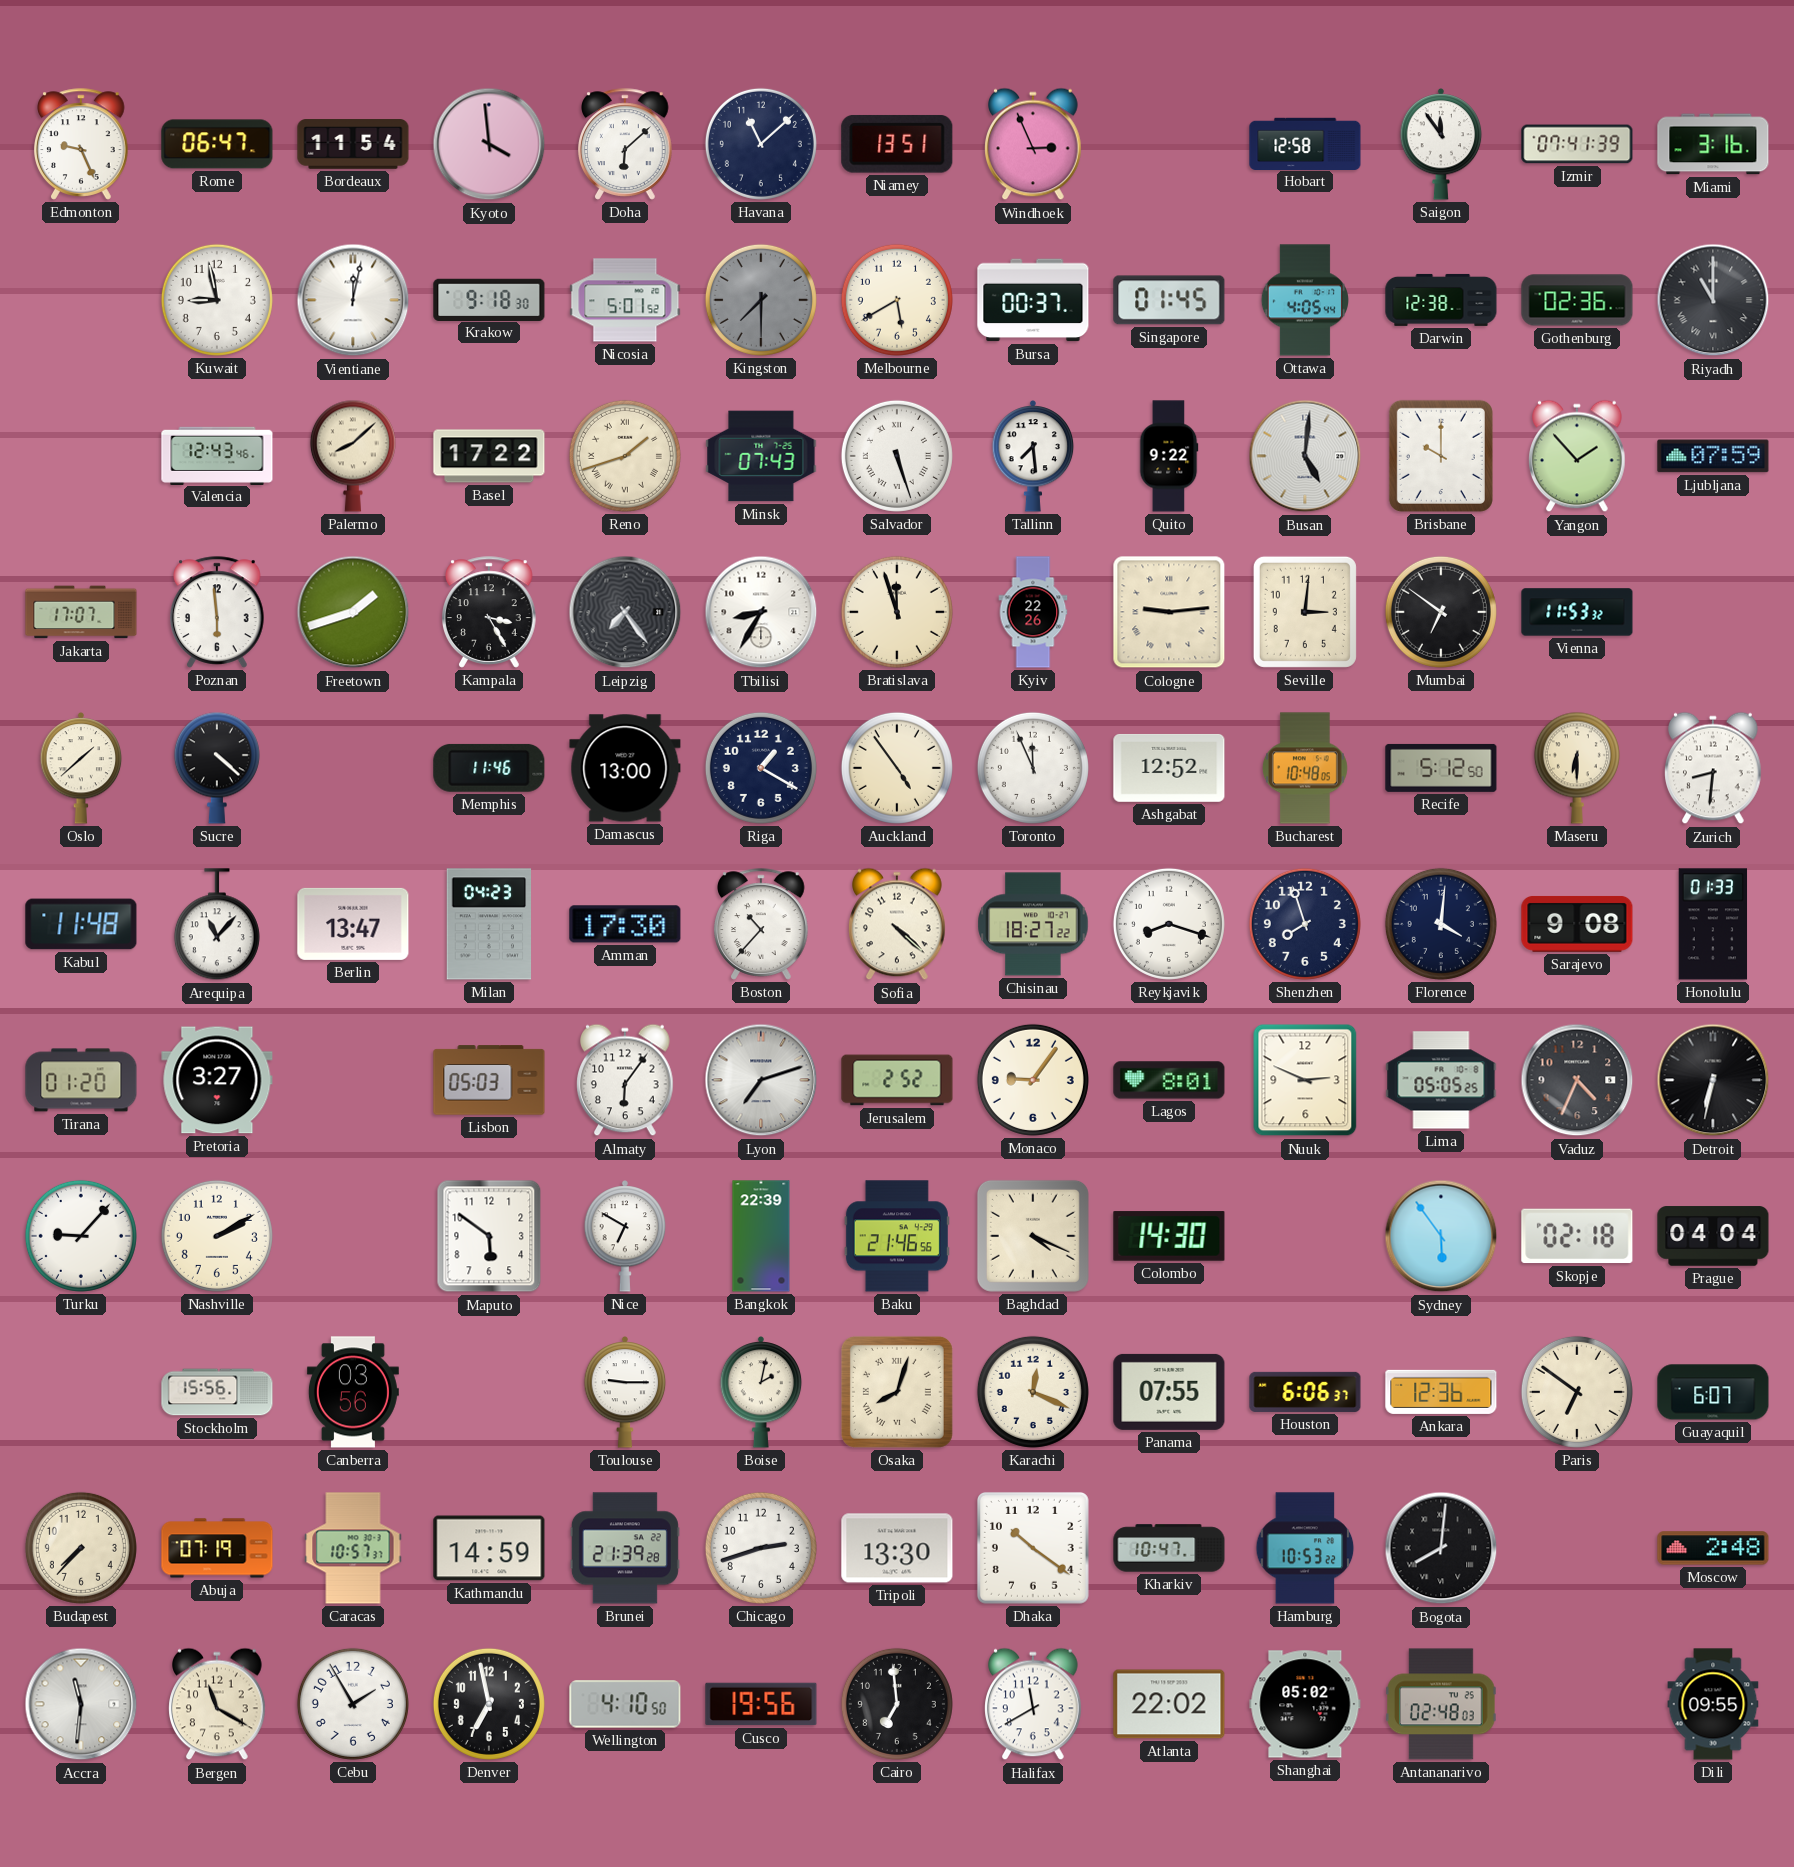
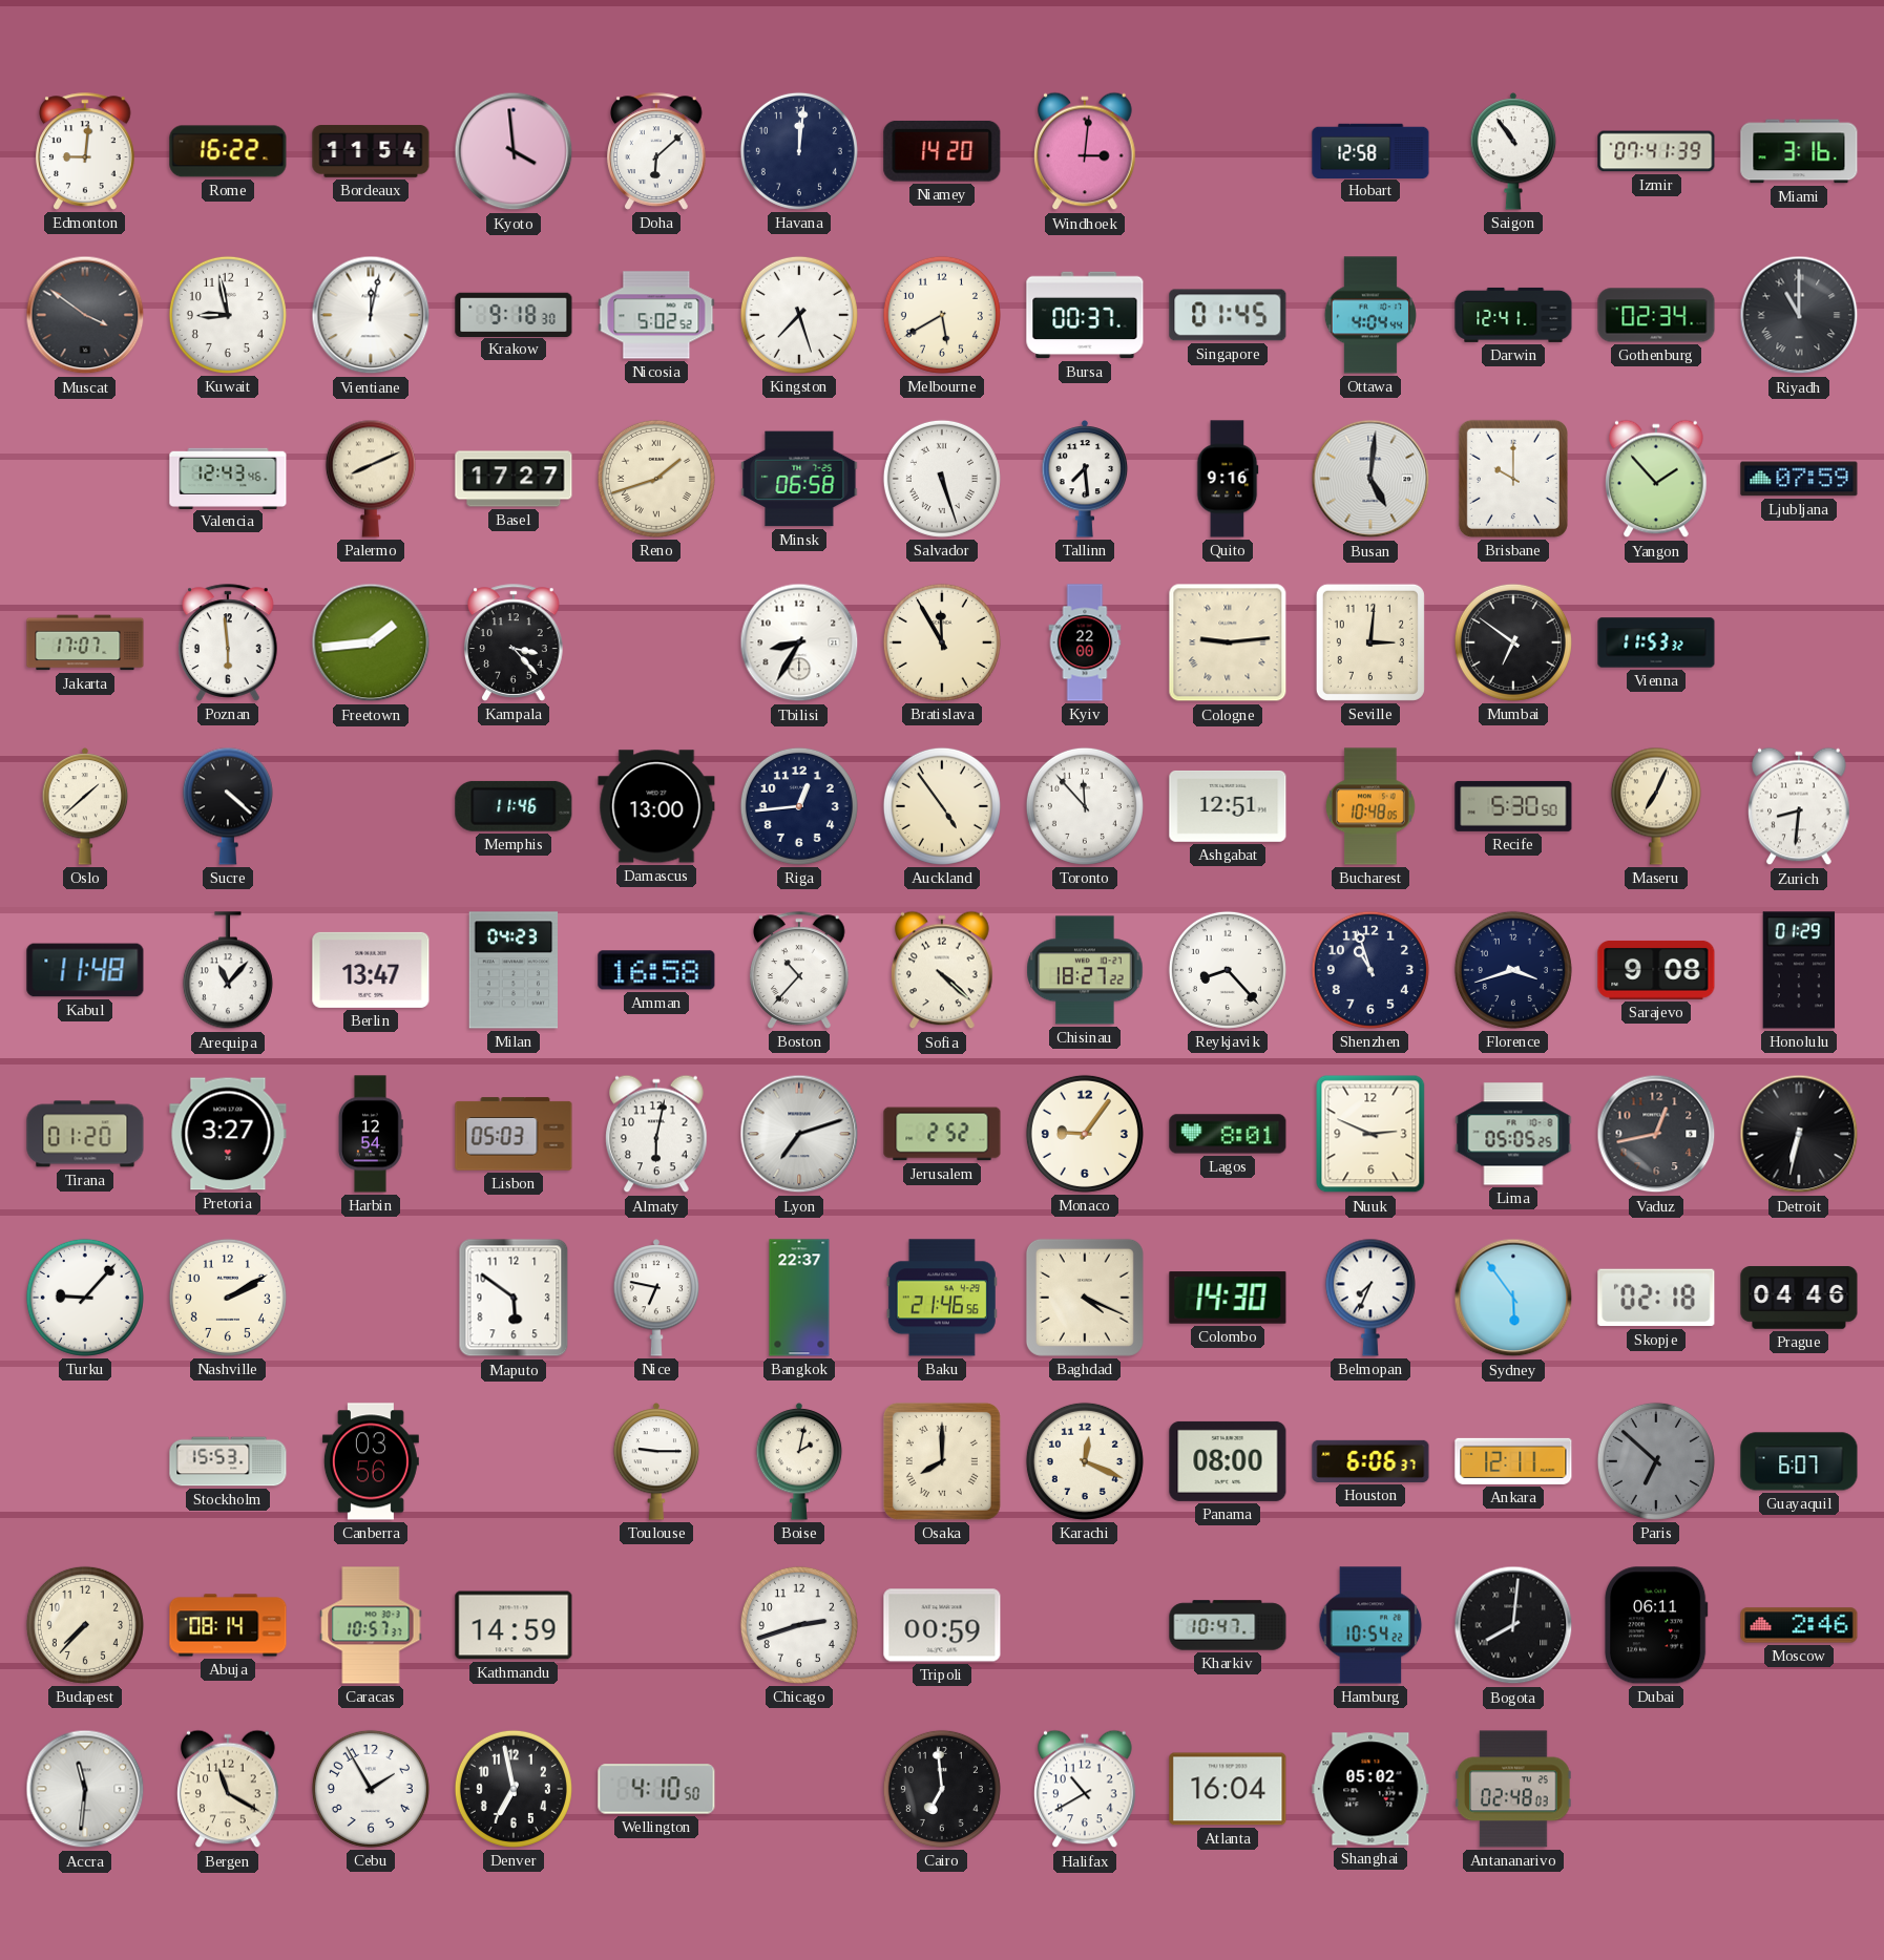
Edmonton: 9:26 -> 9:01 (85, 151)
Rome: 06:47 -> 16:22 (228, 151)
Havana: 11:08 -> 12:01 (799, 151)
Niamey: 13:51 -> 14:20 (942, 151)
Windhoek: 2:56 -> 3:01 (1085, 151)
Saigon: 11:54 -> 10:54 (1513, 152)
Muscat: none -> 3:51 (85, 315)
Nicosia: 5:01 -> 5:02 (656, 315)
Kingston: 7:30 -> 7:27 (799, 315)
Kingston dial: grey -> white (799, 315)
Ottawa: 4:05 -> 4:04 (1370, 315)
Darwin: 12:38 -> 12:41 (1513, 315)
Gothenburg: 02:36 -> 02:34 (1656, 315)
Palermo: 8:08 -> 8:11 (371, 479)
Basel: 17:22 -> 17:27 (514, 479)
Minsk: 07:43 -> 06:58 (799, 479)
Quito: 9:22 -> 9:16 (1228, 479)
Freetown: 1:42 -> 1:44 (371, 642)
Kampala: 3:25 -> 3:23 (514, 642)
Leipzig: 7:24 -> none (625, 612)
Bratislava: 11:57 -> 11:55 (942, 642)
Kyiv: 22:26 -> 22:00 (1085, 642)
Riga: 1:20 -> 12:44 (799, 806)
Toronto: 11:56 -> 11:53 (1085, 806)
Ashgabat: 12:52 -> 12:51 (1228, 806)
Recife: 5:12 -> 5:30 (1513, 806)
Maseru: 6:30 -> 7:04 (1656, 806)
Amman: 17:30 -> 16:58 (656, 970)
Reykjavik: 8:18 -> 8:23 (1228, 970)
Shenzhen: 7:57 -> 10:57 (1370, 970)
Florence: 4:01 -> 3:42 (1513, 970)
Honolulu: 01:33 -> 01:29 (1799, 970)
Harbin: none -> 12:54 (371, 1134)
Almaty: 6:06 -> 6:02 (656, 1134)
Vaduz: 4:34 -> 12:43 (1656, 1134)
Nice: 6:50 -> 6:47 (656, 1299)
Bangkok: 22:39 -> 22:37 (799, 1298)
Belmopan: none -> 7:34 (1370, 1298)
Prague: 04:04 -> 04:46 (1799, 1298)
Stockholm: 15:56 -> 15:53 (228, 1461)
Osaka: 8:03 -> 8:00 (942, 1461)
Panama: 07:55 -> 08:00 (1228, 1461)
Ankara: 12:36 -> 12:11 (1513, 1461)
Paris: 6:51 -> 6:52 (1656, 1461)
Paris dial: cream -> grey (1656, 1461)
Abuja: 07:19 -> 08:14 (228, 1625)
Brunei: 21:39 -> none (625, 1548)
Tripoli: 13:30 -> 00:59 (942, 1625)
Dhaka: 10:21 -> none (1033, 1548)
Hamburg: 10:53 -> 10:54 (1370, 1625)
Dubai: none -> 06:11 (1656, 1625)
Moscow: 2:48 -> 2:46 (1799, 1625)
Cusco: 19:56 -> none (761, 1704)
Halifax: 11:40 -> 10:40 (1085, 1789)
Atlanta: 22:02 -> 16:04 (1228, 1789)
Dili: 09:55 -> none (1713, 1704)
